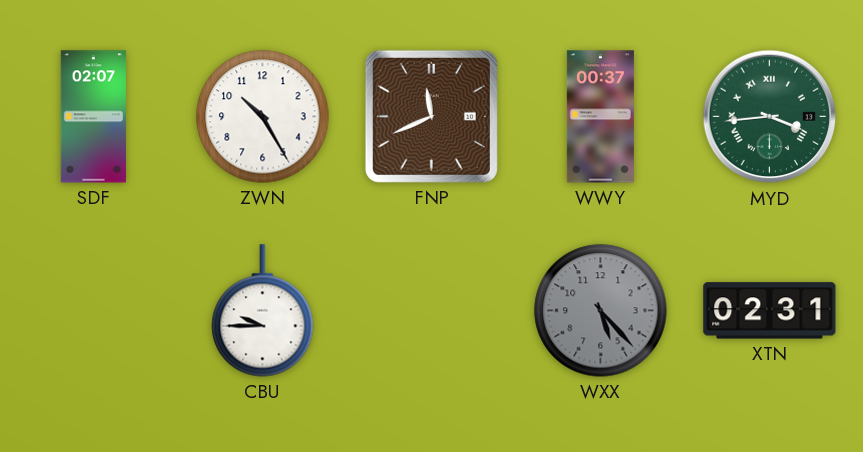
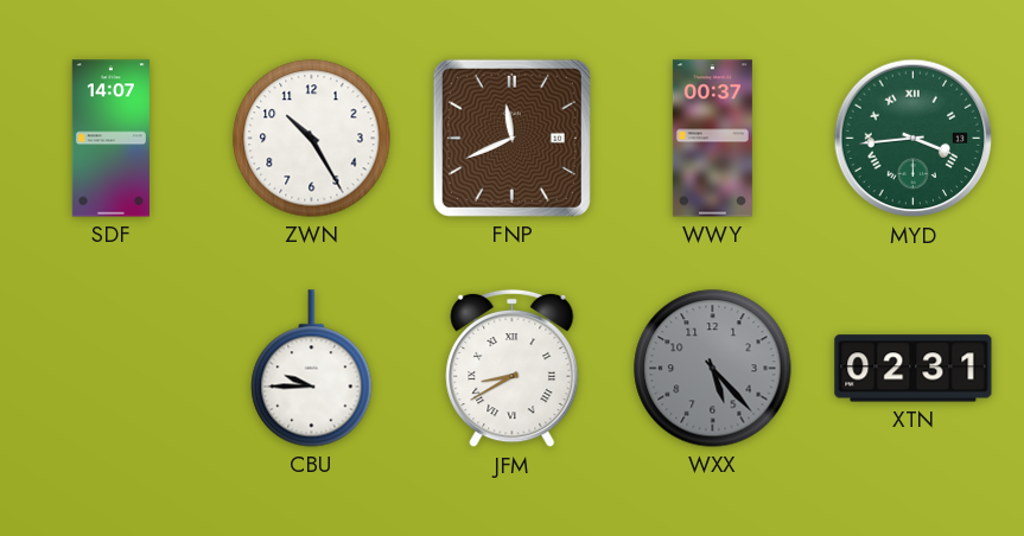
SDF: 02:07 -> 14:07 (110, 139)
JFM: none -> 8:40 (513, 369)
